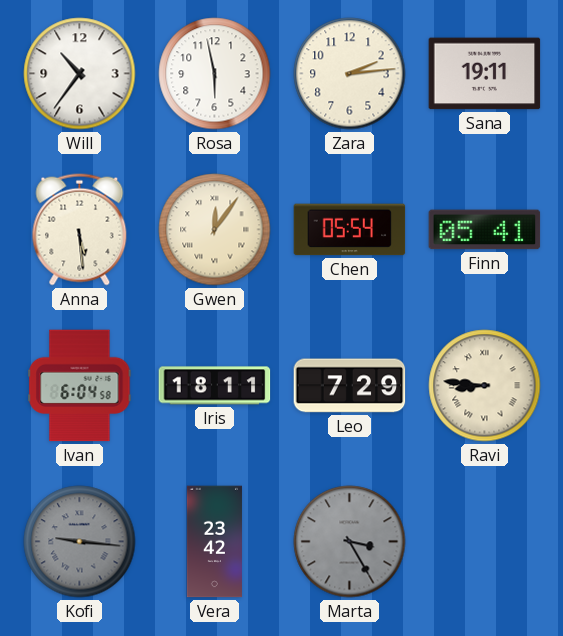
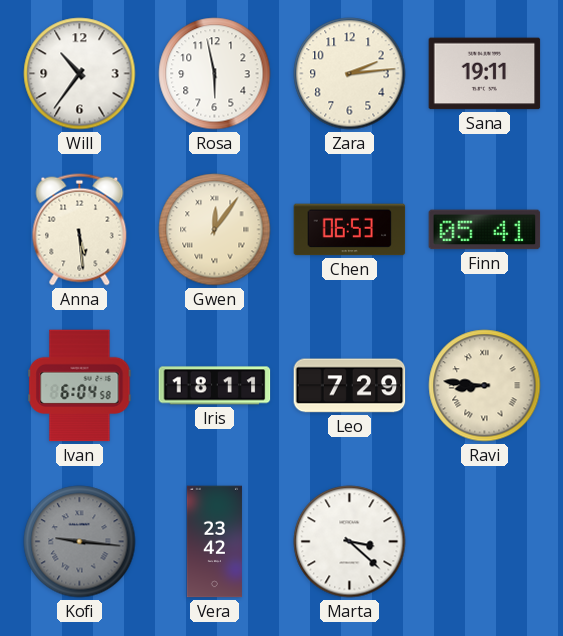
Chen: 05:54 -> 06:53 (350, 230)
Marta: 3:25 -> 3:22 (350, 542)
Marta dial: grey -> white (350, 542)
